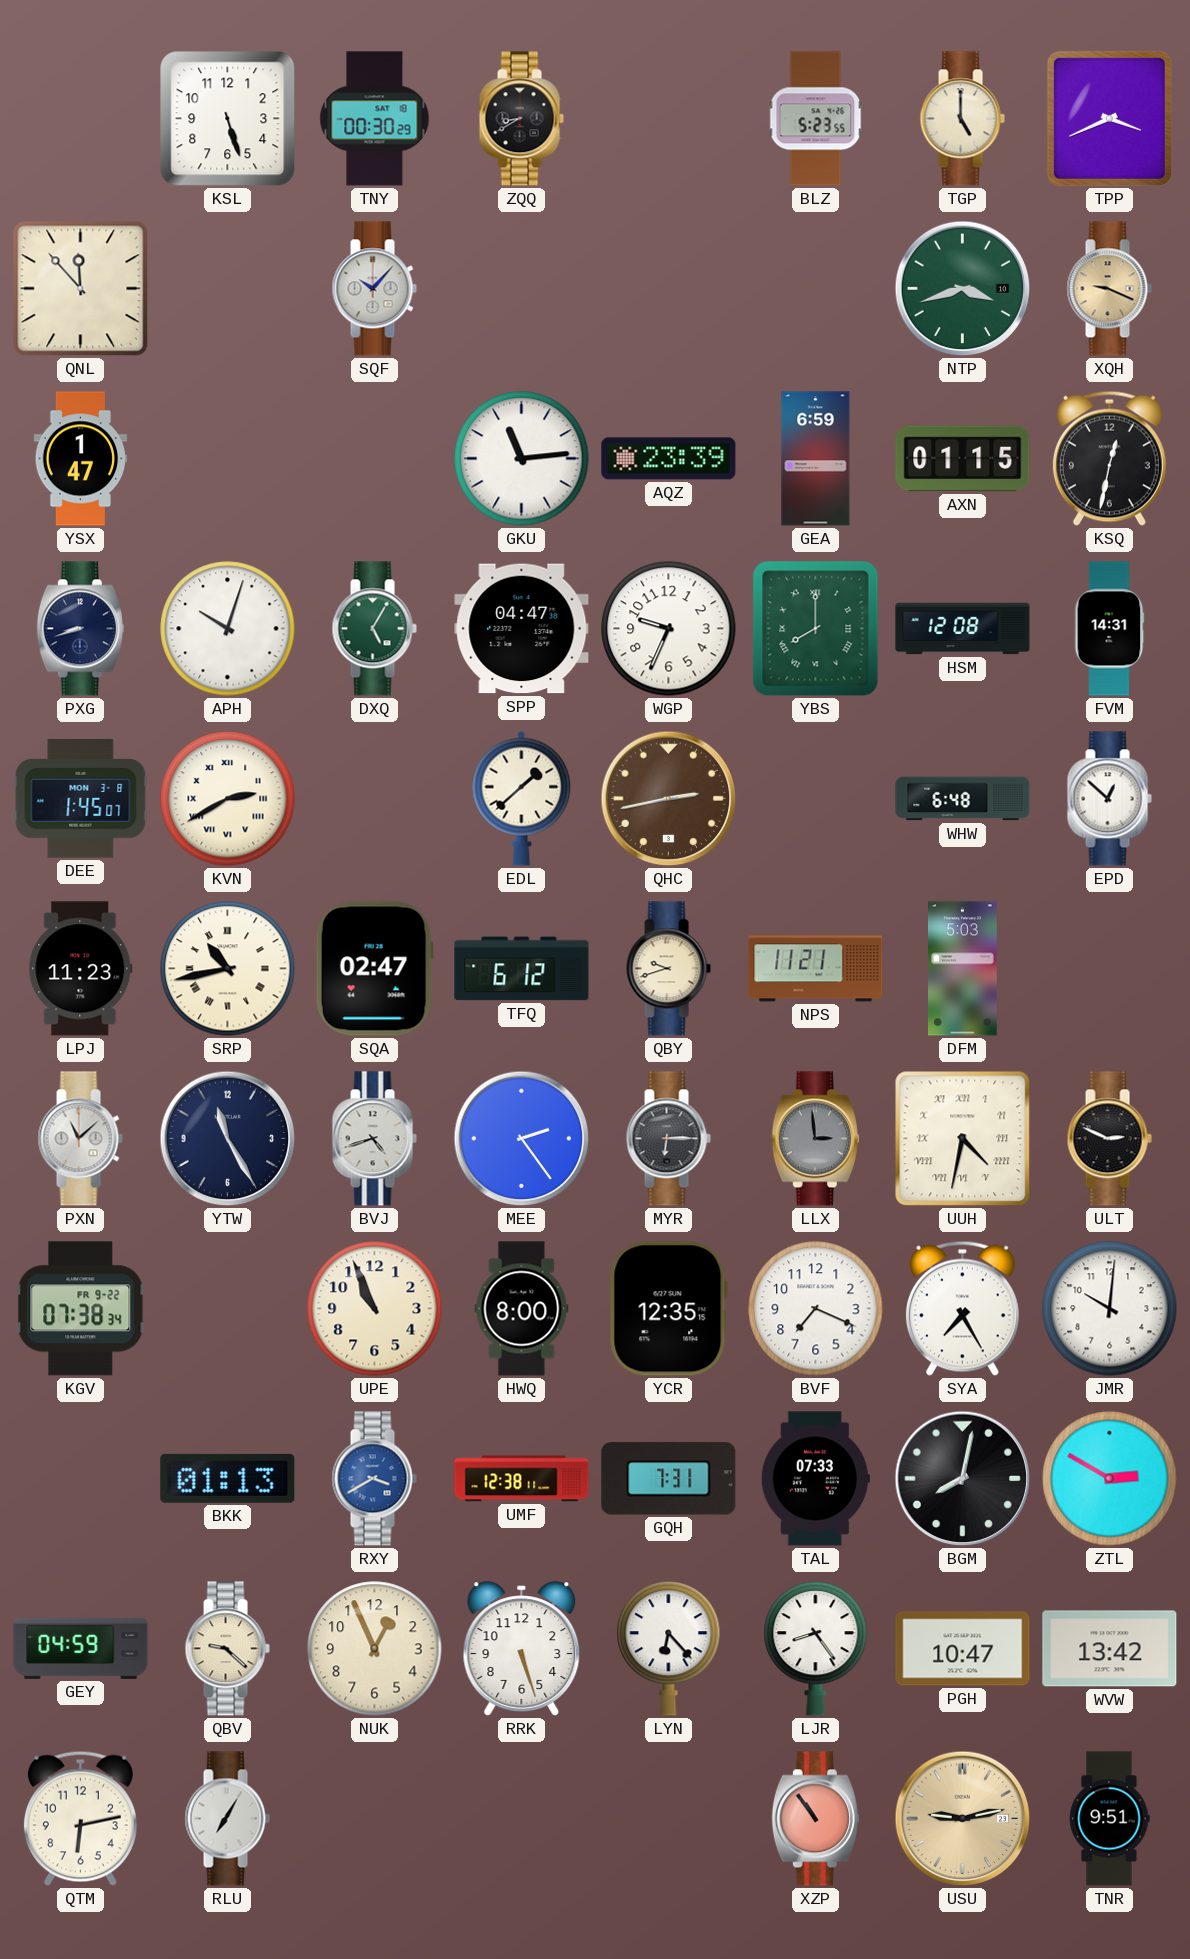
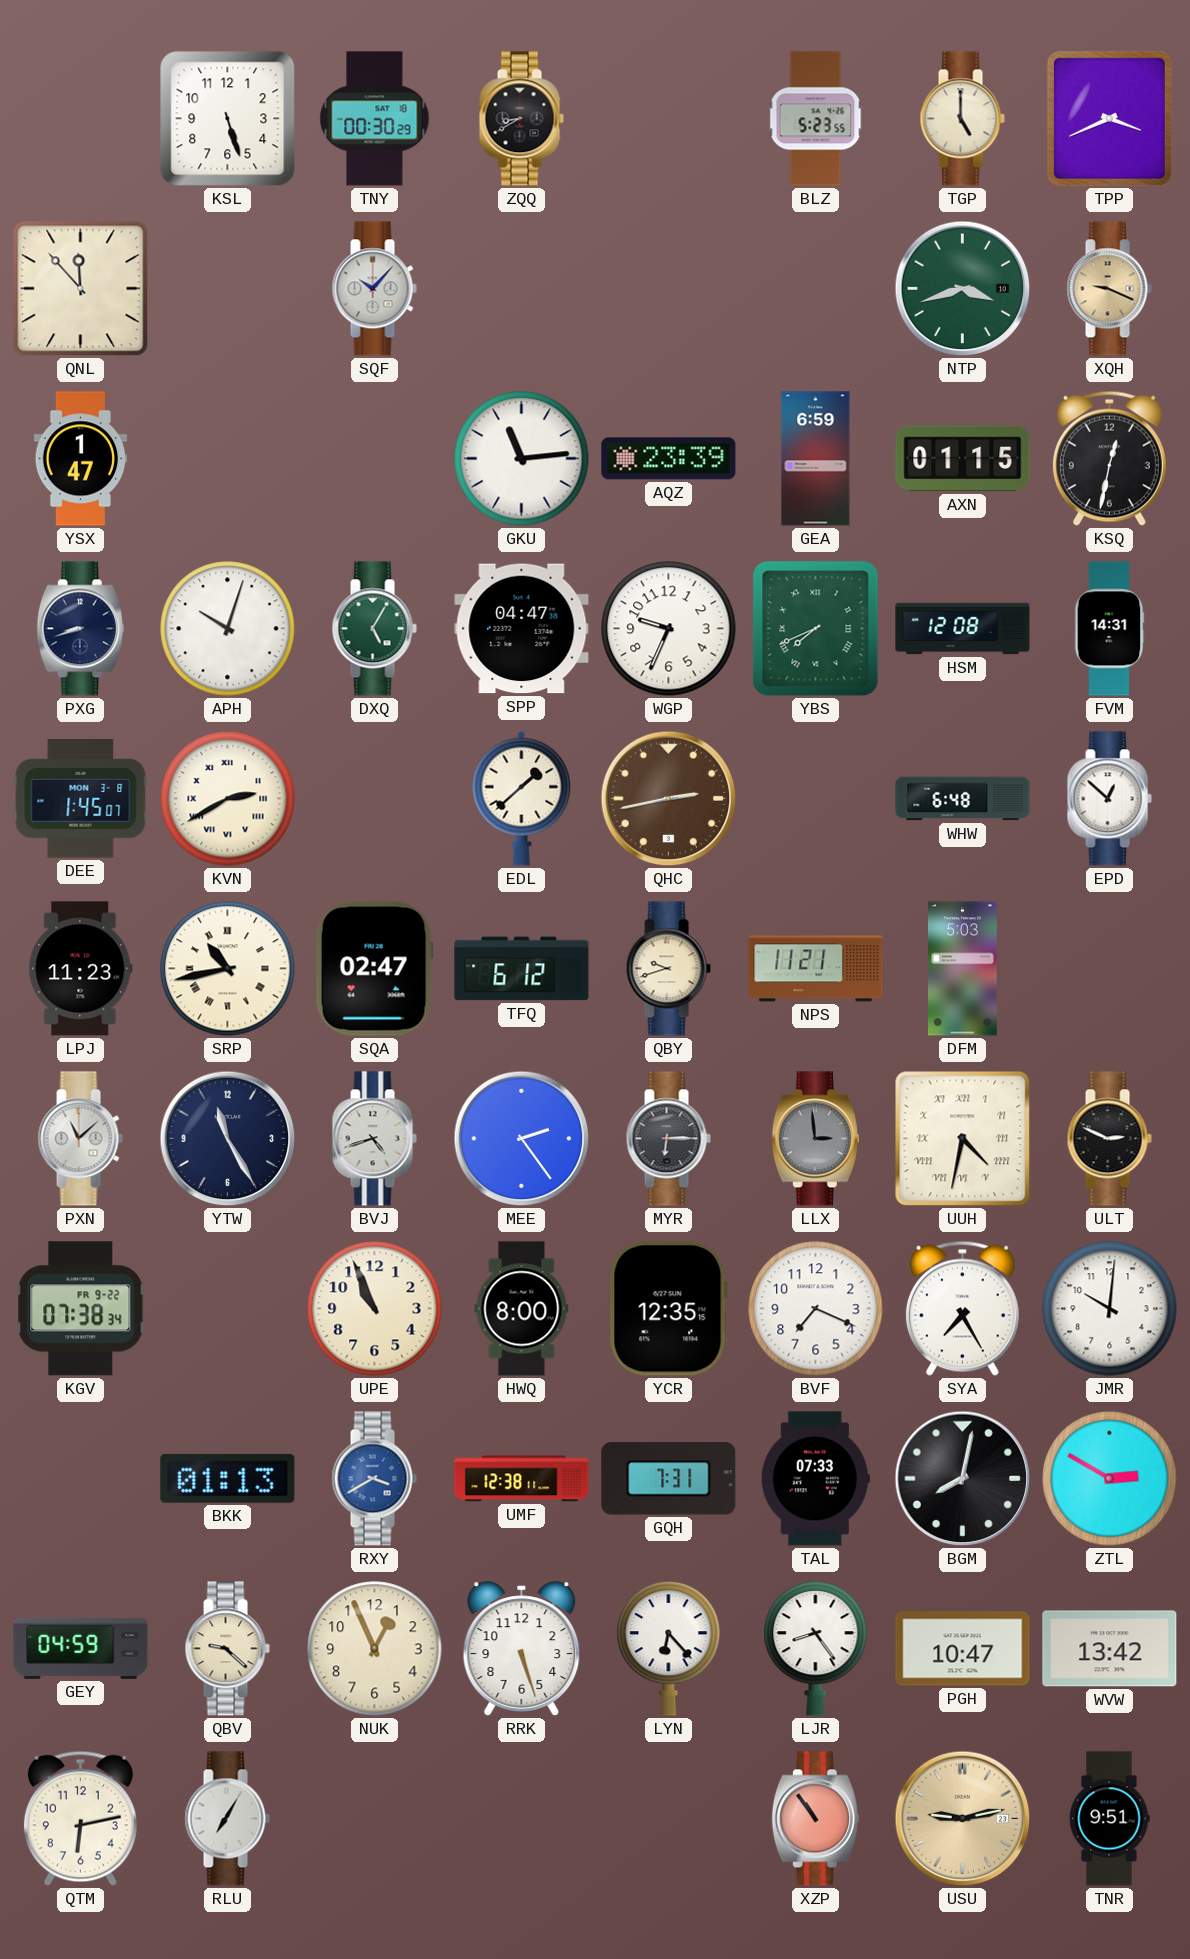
YBS: 8:00 -> 7:41 (816, 629)
